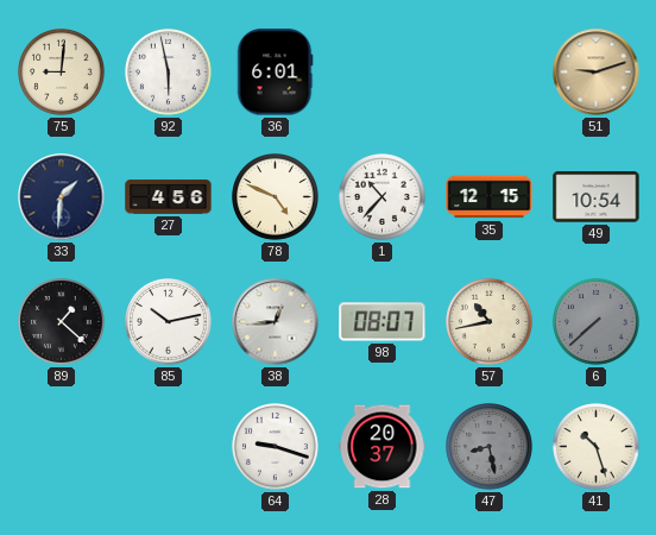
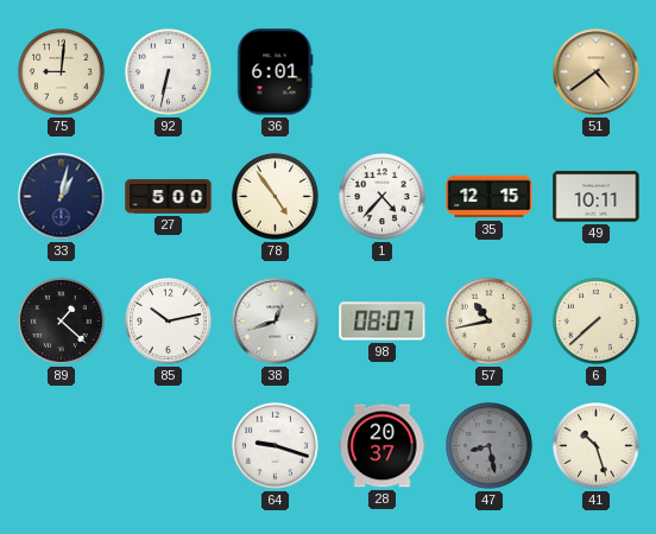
92: 5:58 -> 6:32 (169, 72)
51: 9:12 -> 4:39 (597, 72)
33: 1:31 -> 1:02 (62, 197)
27: 4:56 -> 5:00 (169, 197)
78: 4:49 -> 4:54 (276, 197)
1: 10:37 -> 4:37 (383, 197)
49: 10:54 -> 10:11 (597, 197)
38: 12:44 -> 12:42 (276, 322)
6 dial: grey -> cream (597, 322)
